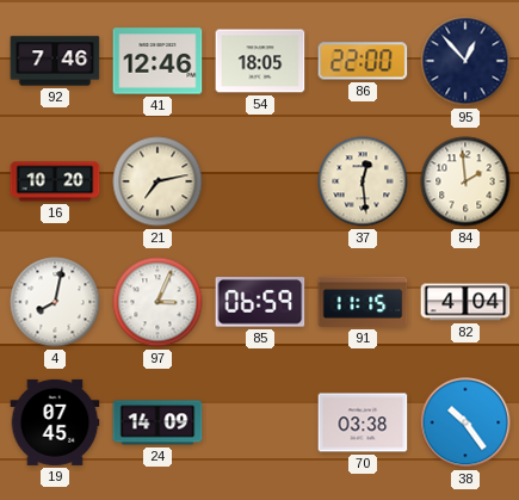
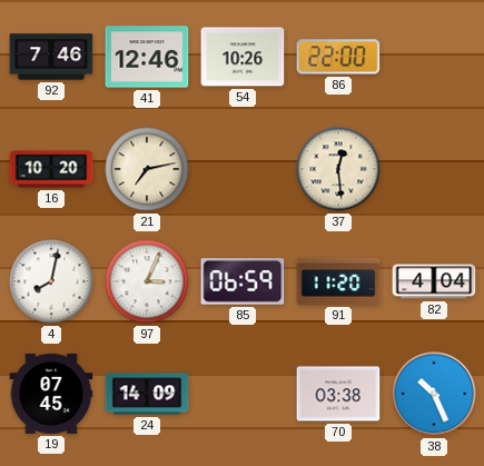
54: 18:05 -> 10:26 (243, 57)
95: 12:53 -> none (465, 61)
84: 1:59 -> none (465, 181)
91: 11:15 -> 11:20 (338, 281)
38: 10:24 -> 10:26 (434, 394)
